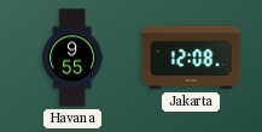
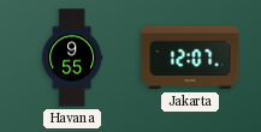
Jakarta: 12:08 -> 12:07 (190, 58)
